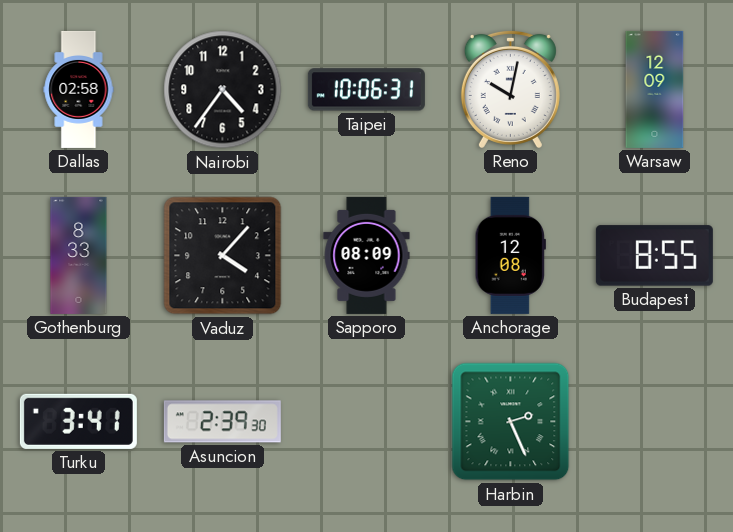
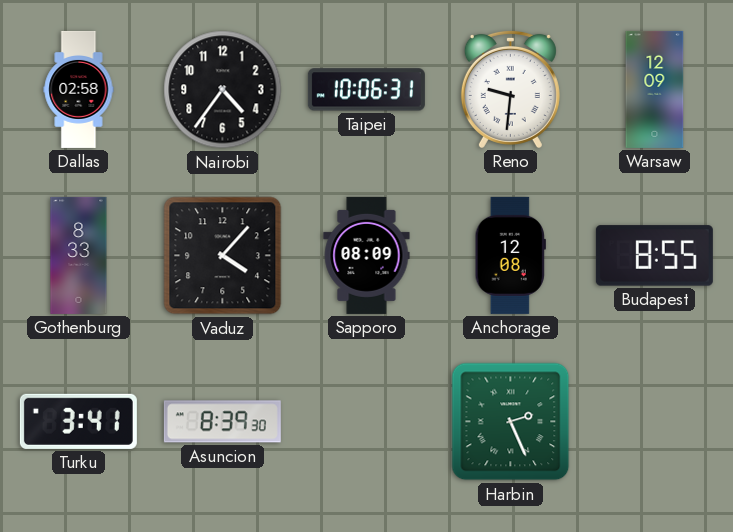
Reno: 10:02 -> 9:31 (510, 89)
Asuncion: 2:39 -> 8:39 (222, 422)
